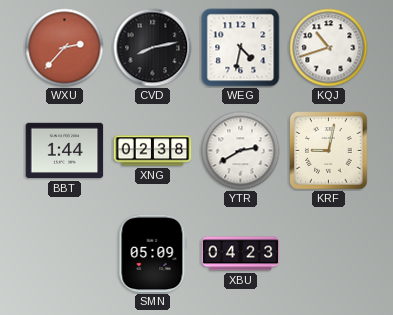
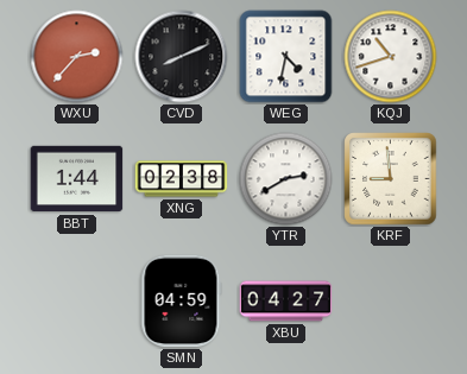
CVD: 8:13 -> 8:11 (182, 57)
KRF: 9:02 -> 8:59 (391, 179)
SMN: 05:09 -> 04:59 (181, 302)
XBU: 04:23 -> 04:27 (286, 302)
